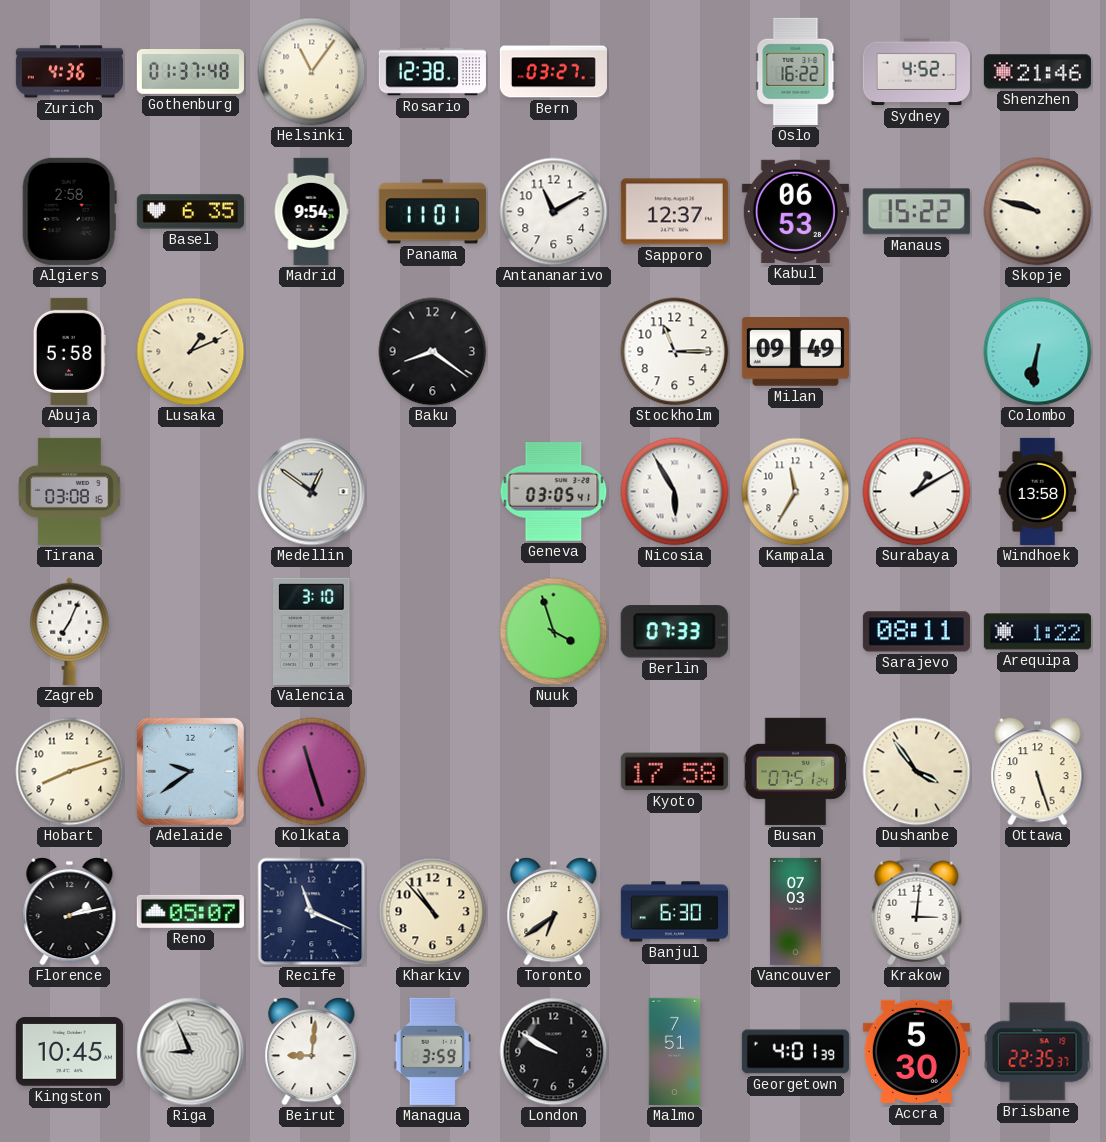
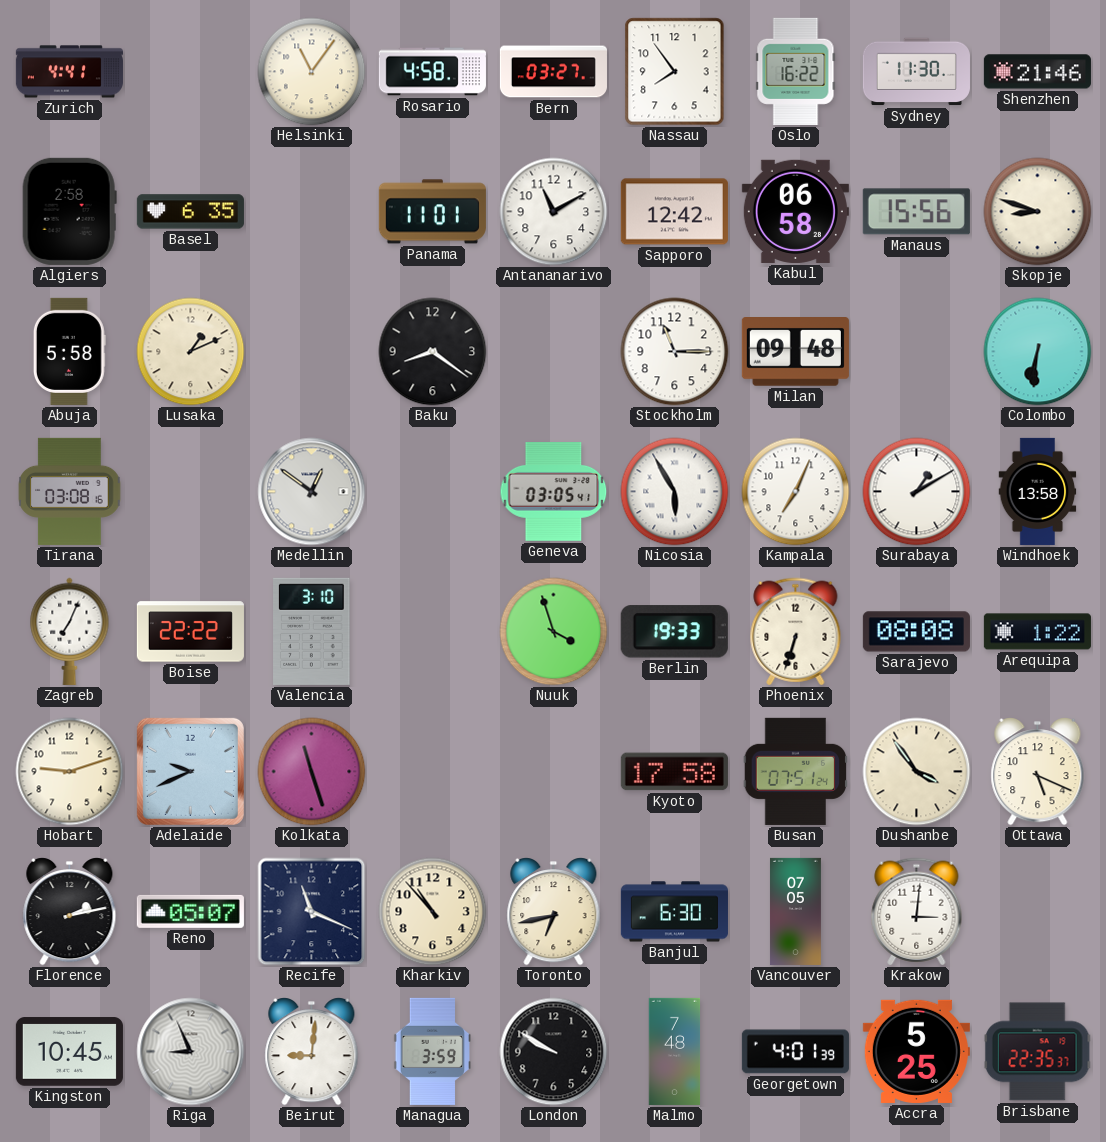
Zurich: 4:36 -> 4:41 (69, 72)
Gothenburg: 01:37 -> none (190, 72)
Rosario: 12:38 -> 4:58 (432, 72)
Nassau: none -> 7:54 (675, 72)
Sydney: 4:52 -> 11:30 (916, 72)
Madrid: 9:54 -> none (311, 211)
Sapporo: 12:37 -> 12:42 (674, 212)
Kabul: 06:53 -> 06:58 (795, 211)
Manaus: 15:22 -> 15:56 (916, 212)
Skopje: 9:48 -> 8:48 (1038, 212)
Milan: 09:49 -> 09:48 (795, 352)
Kampala: 11:35 -> 7:04 (796, 492)
Boise: none -> 22:22 (190, 632)
Berlin: 07:33 -> 19:33 (674, 632)
Phoenix: none -> 6:33 (796, 632)
Sarajevo: 08:11 -> 08:08 (916, 632)
Hobart: 8:12 -> 9:12 (70, 772)
Adelaide: 9:39 -> 9:41 (190, 771)
Ottawa: 5:27 -> 5:19 (1038, 772)
Toronto: 6:39 -> 6:43 (554, 912)
Vancouver: 07:03 -> 07:05 (795, 911)
Malmo: 7:51 -> 7:48 (675, 1051)
Accra: 5:30 -> 5:25 (916, 1051)
